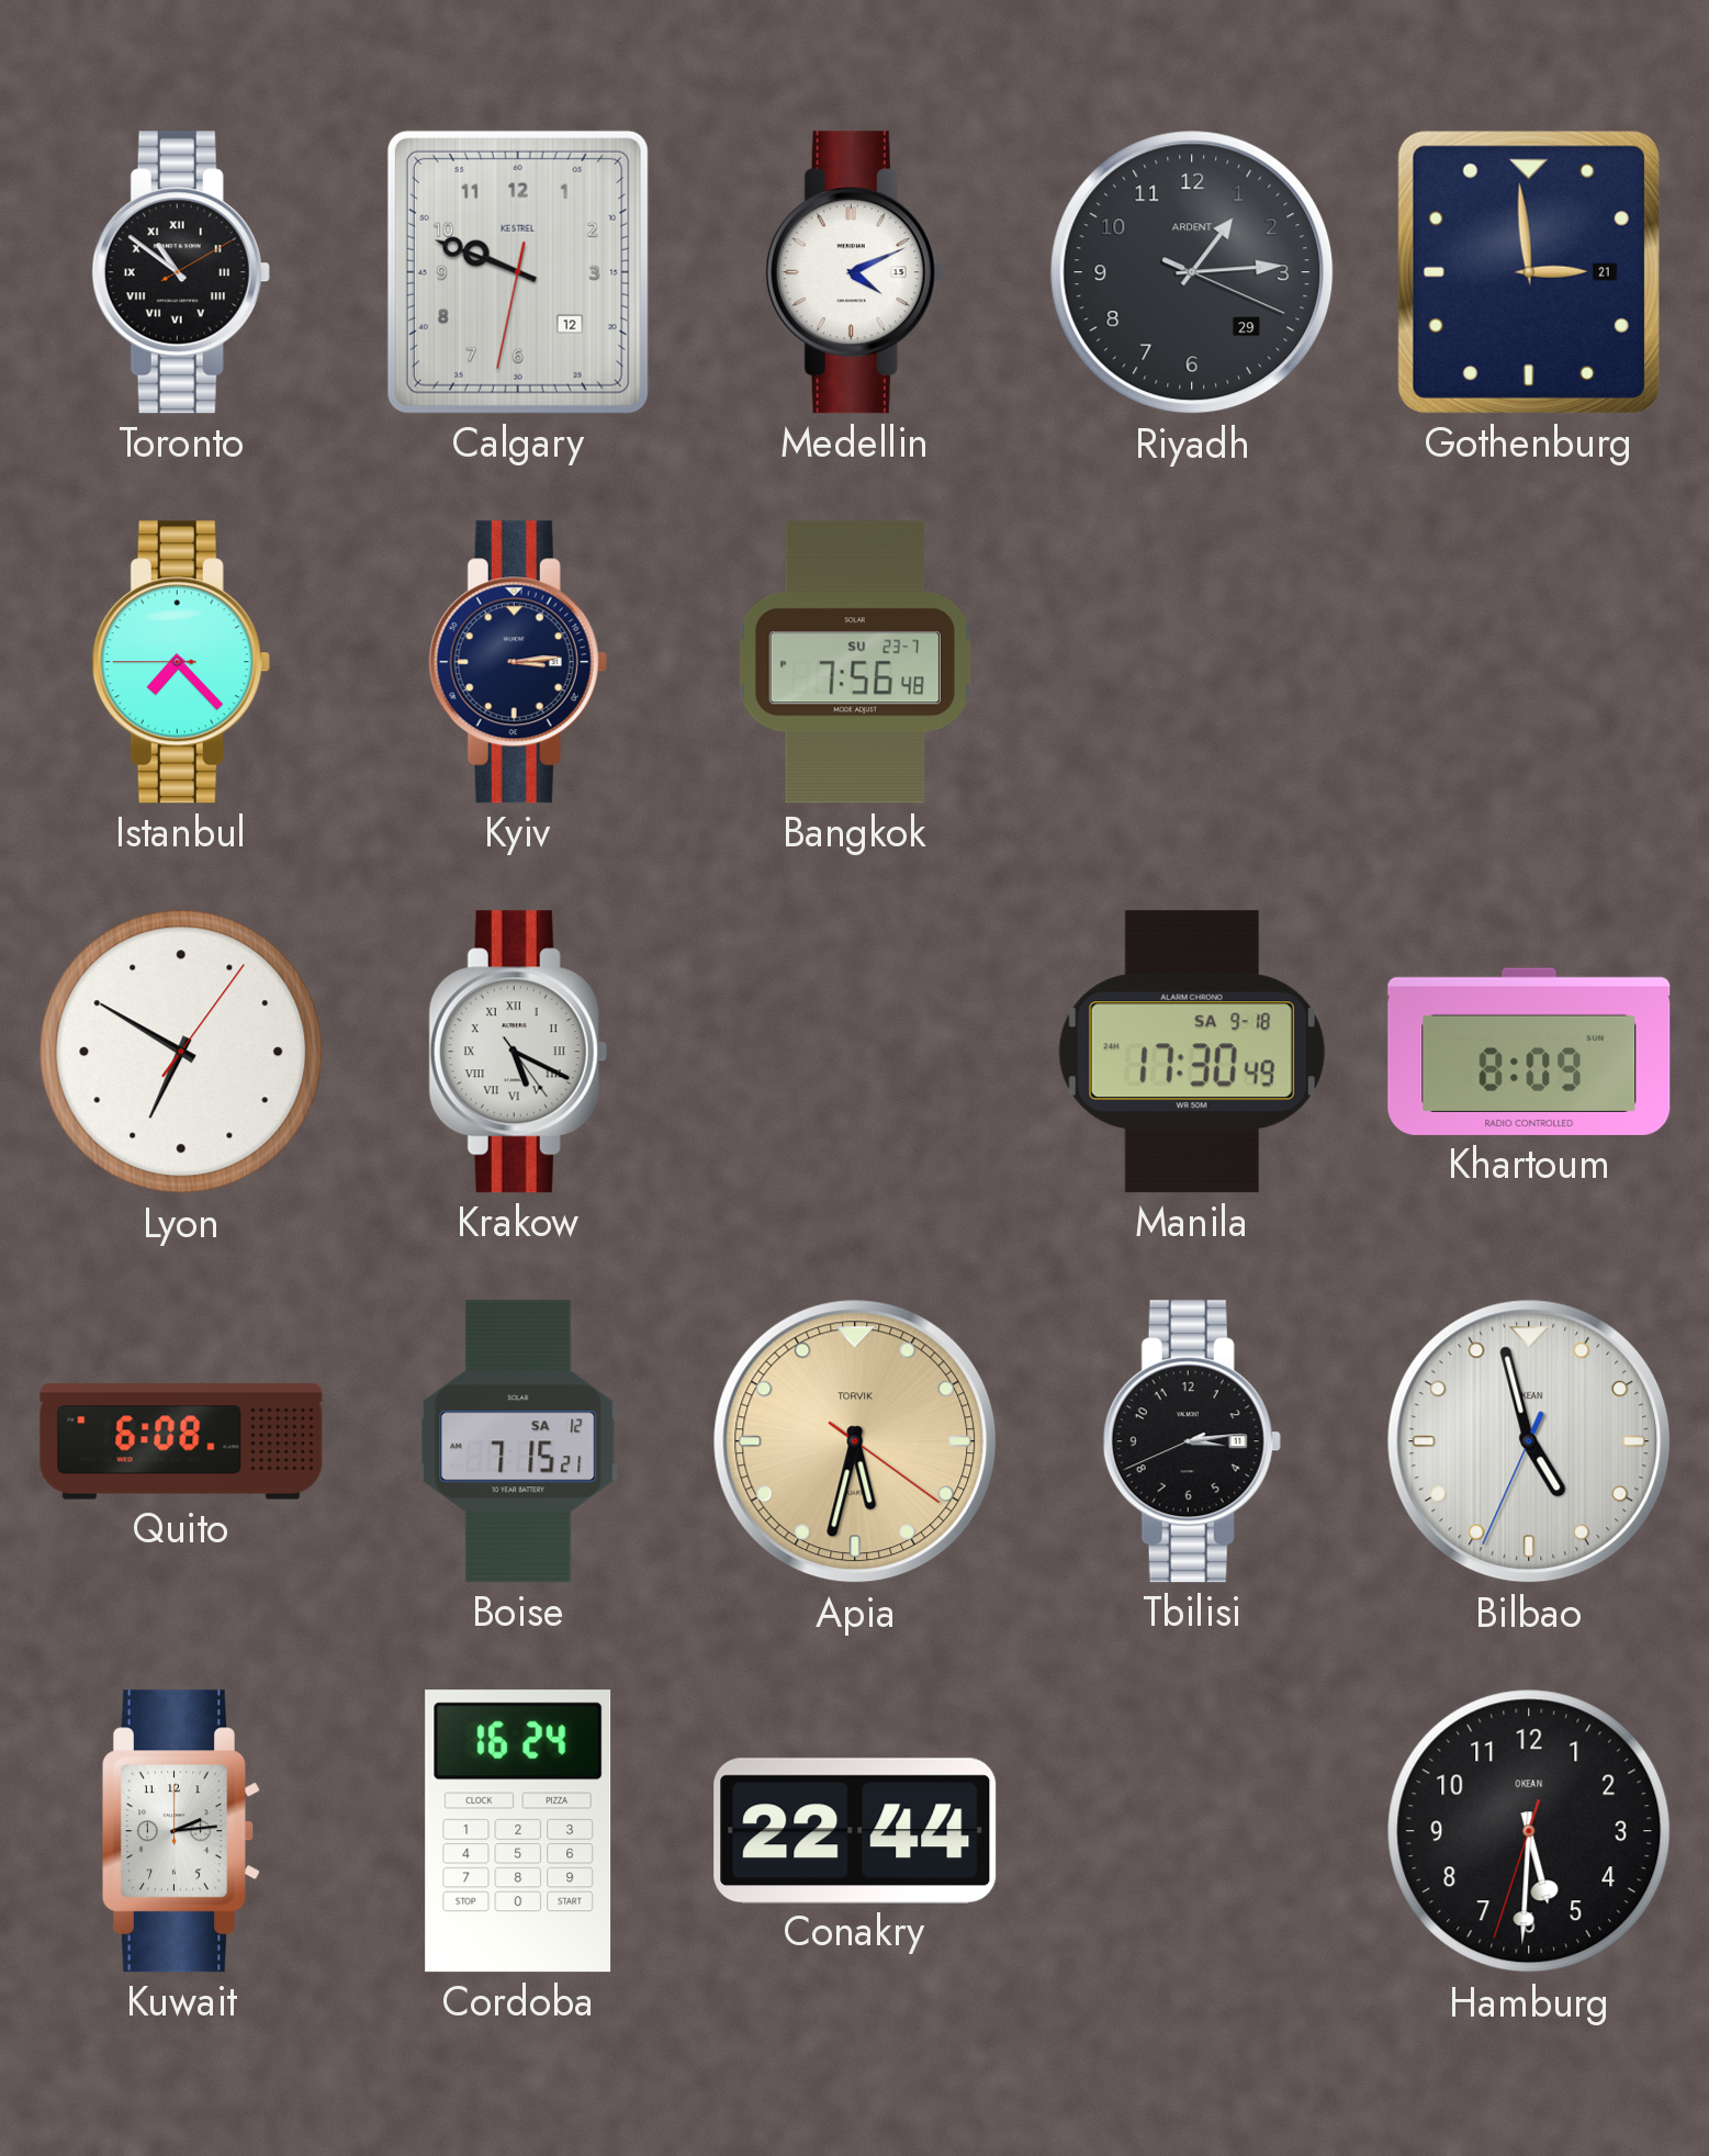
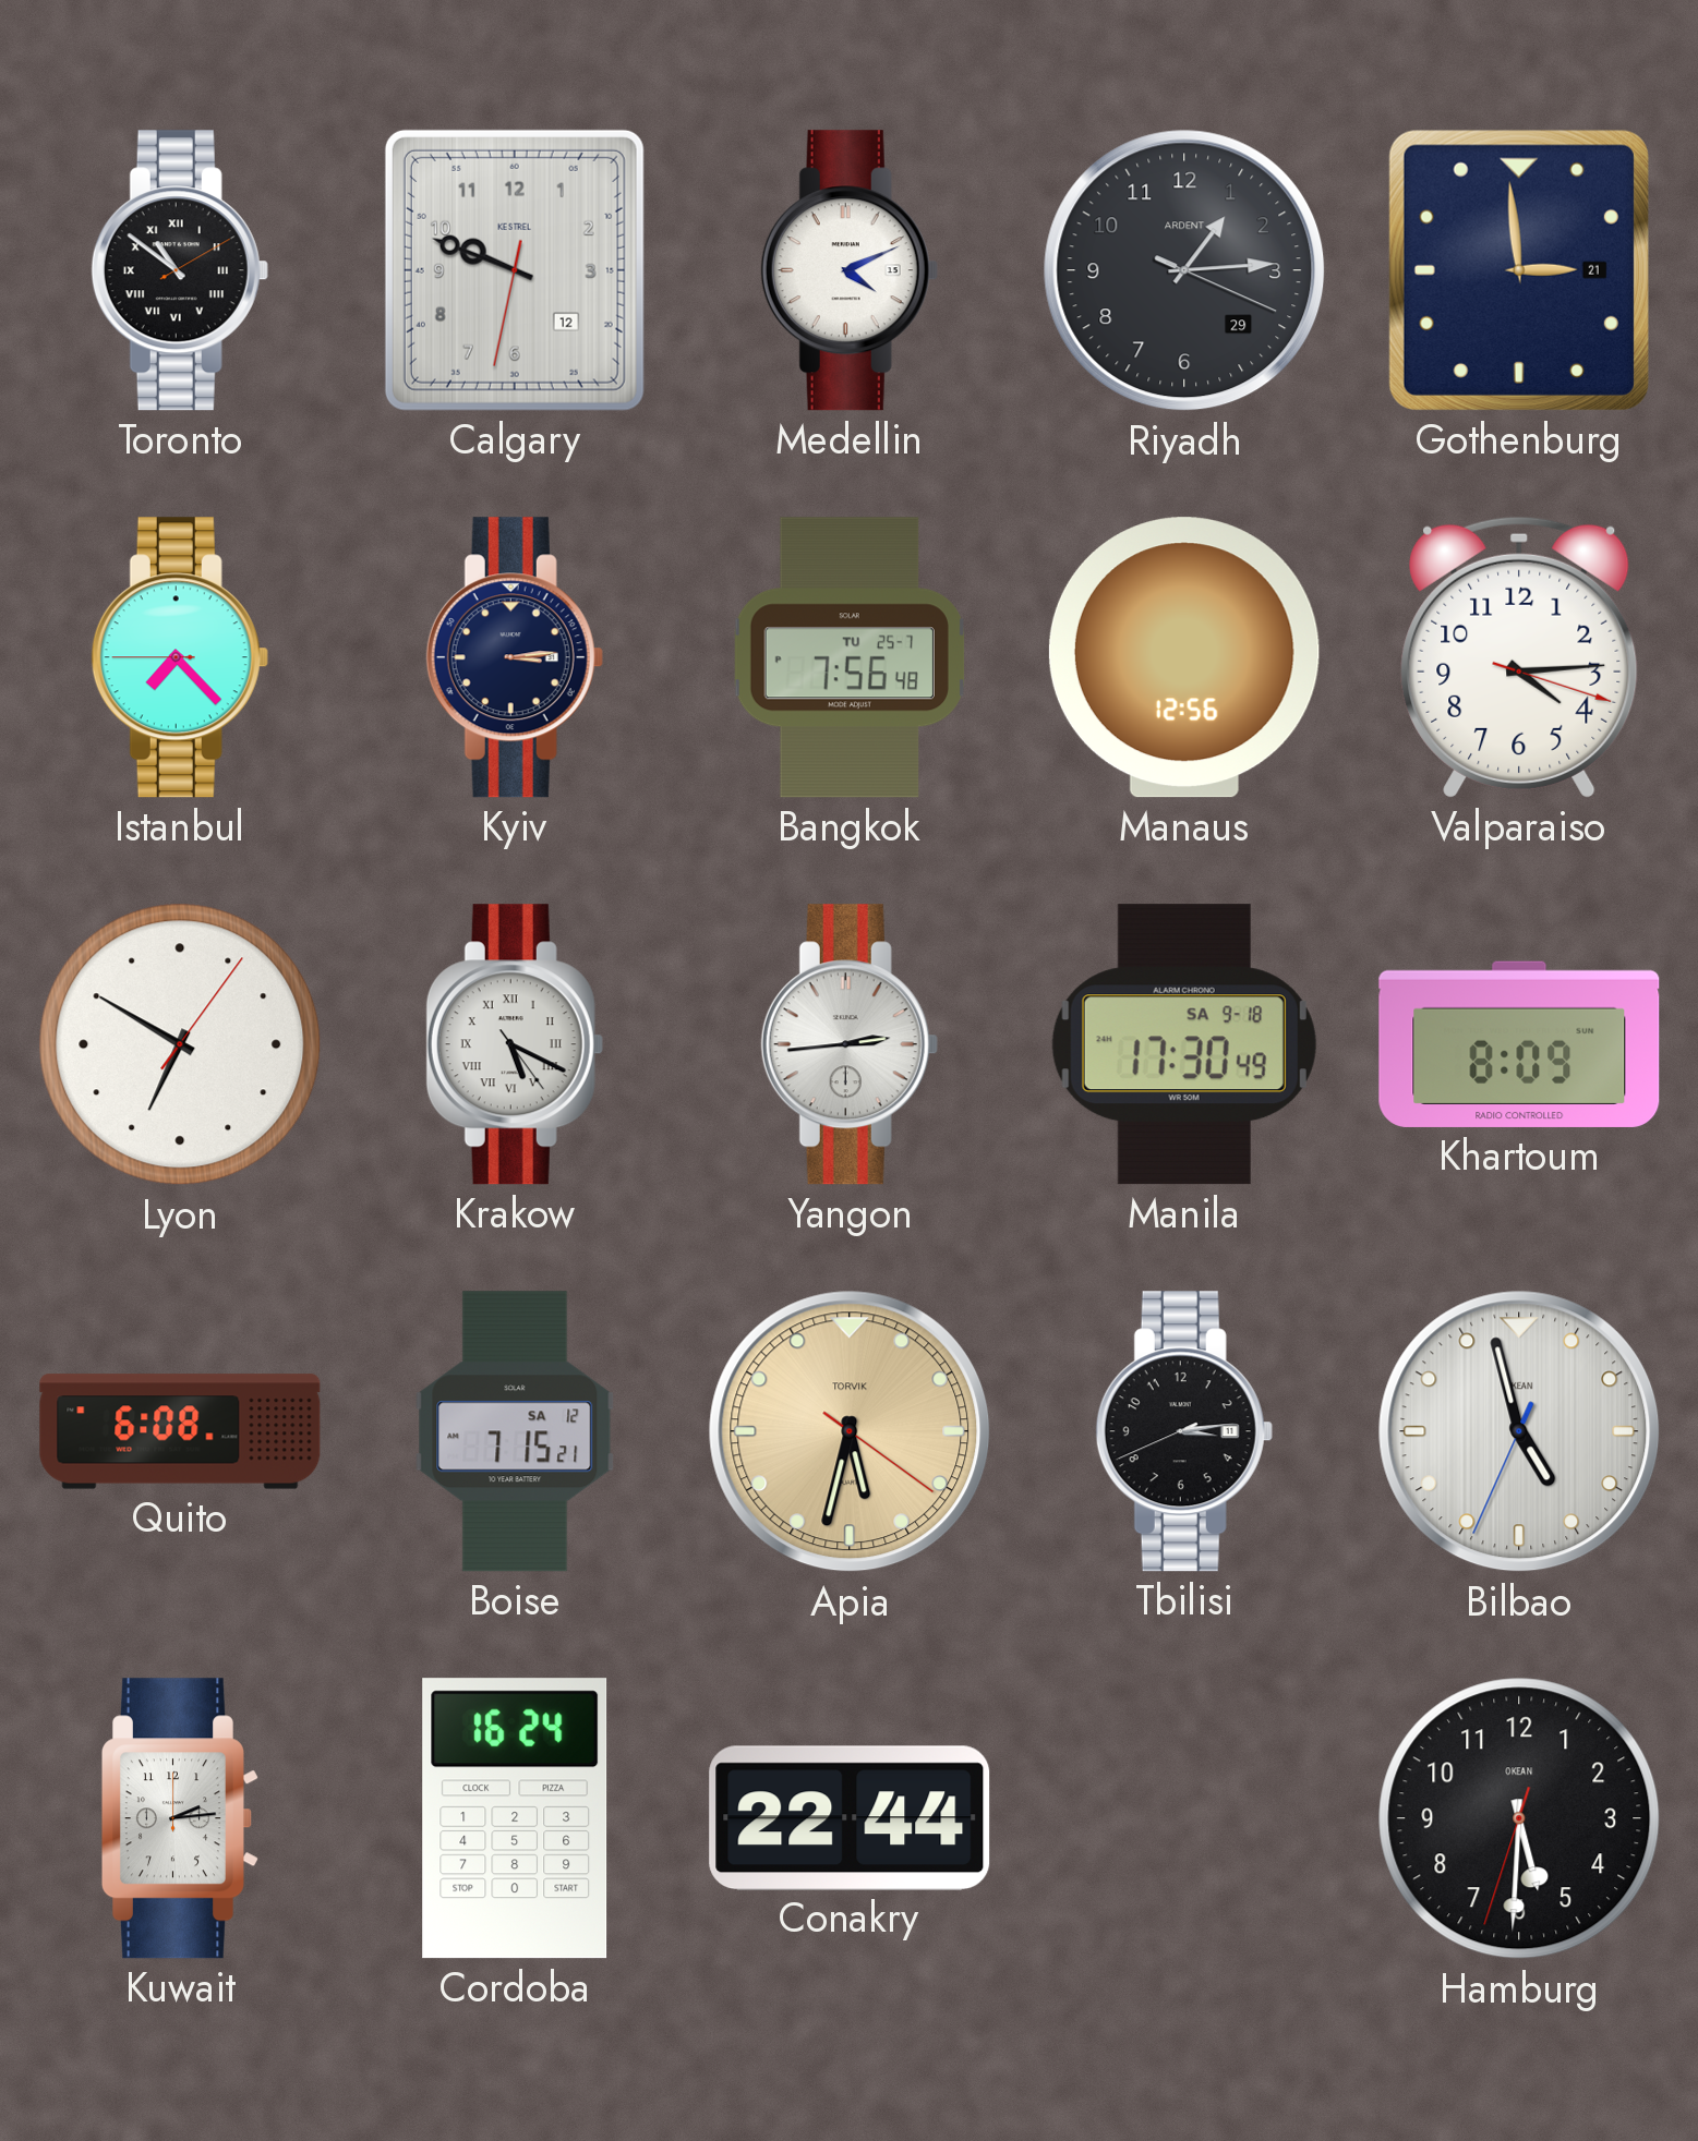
Bangkok date: SU 23-7 -> TU 25-7 (850, 657)
Manaus: none -> 12:56 (1184, 657)
Valparaiso: none -> 4:14 (1519, 657)
Yangon: none -> 2:44 (850, 1044)
